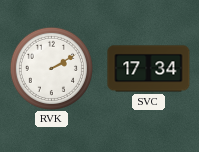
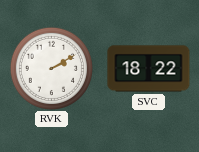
SVC: 17:34 -> 18:22 (149, 69)
